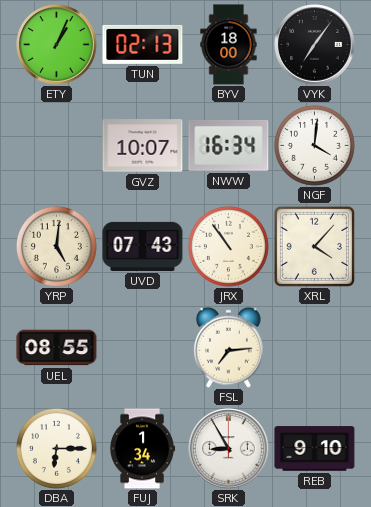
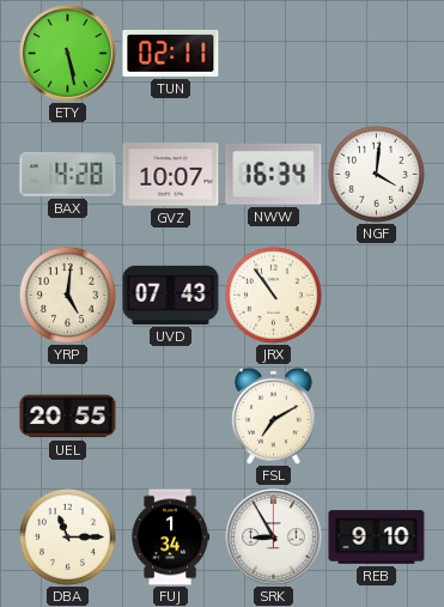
ETY: 1:04 -> 5:28 (68, 54)
TUN: 02:13 -> 02:11 (171, 53)
BYV: 18:00 -> none (229, 45)
VYK: 7:06 -> none (315, 45)
BAX: none -> 4:28 (68, 175)
XRL: 4:07 -> none (314, 246)
UEL: 08:55 -> 20:55 (68, 417)
FSL: 7:14 -> 7:10 (274, 415)
DBA: 6:15 -> 11:15 (67, 536)
